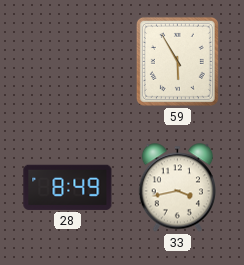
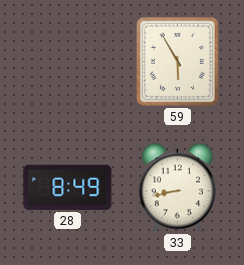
33: 3:43 -> 8:43 (177, 188)
